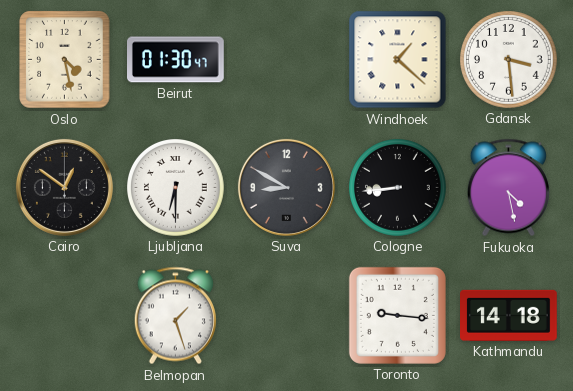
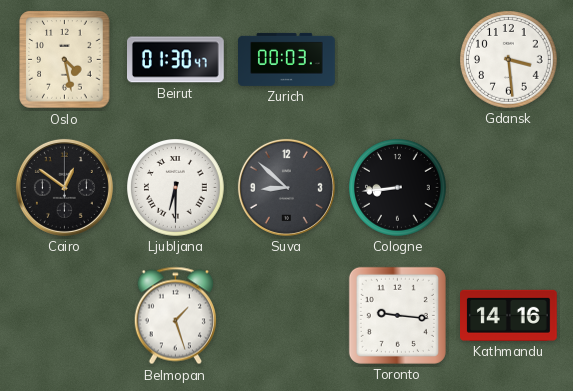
Zurich: none -> 00:03 (287, 59)
Windhoek: 1:22 -> none (398, 60)
Suva: 8:50 -> 8:52 (286, 187)
Fukuoka: 4:28 -> none (508, 188)
Kathmandu: 14:18 -> 14:16 (509, 315)
